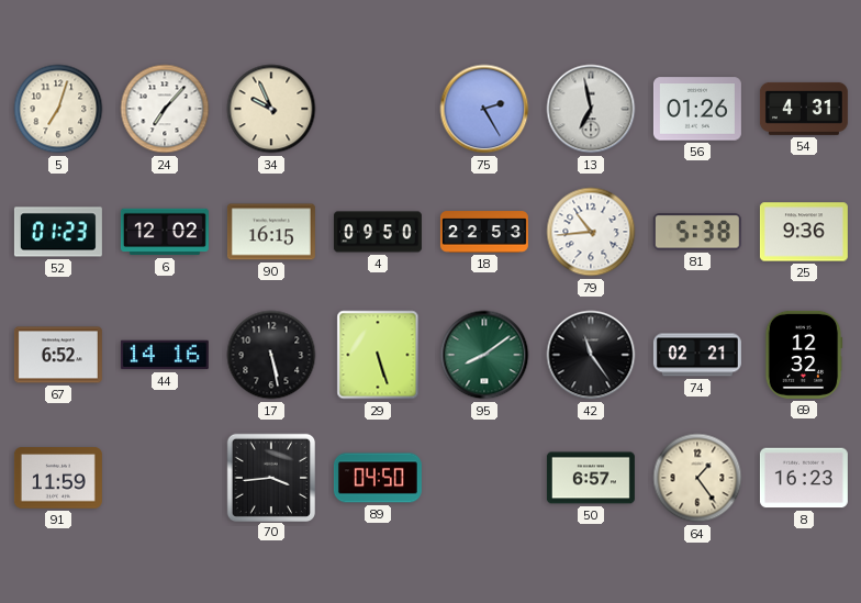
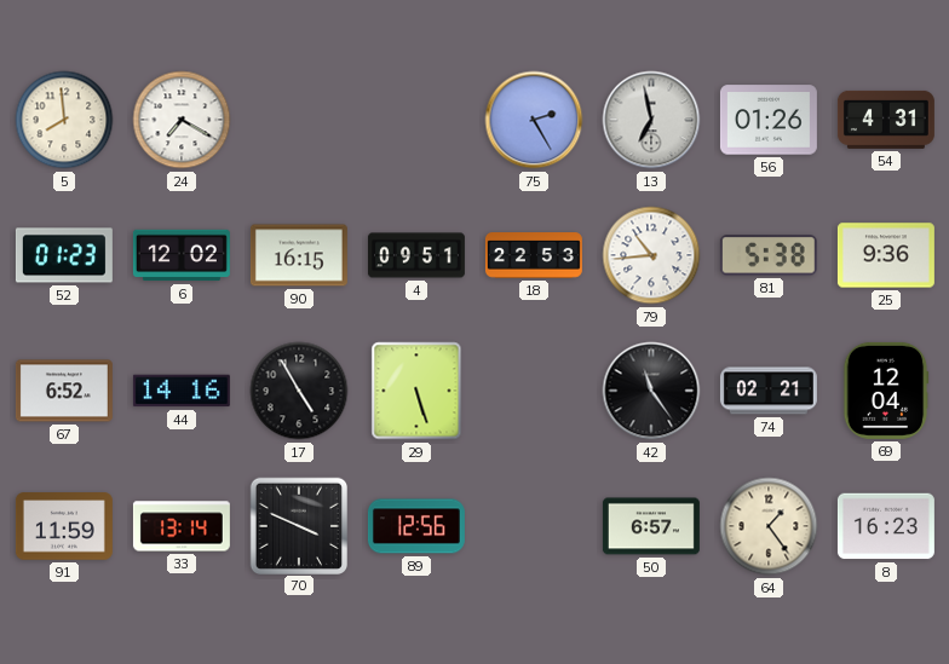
5: 7:03 -> 7:59 (64, 120)
24: 7:07 -> 7:20 (182, 120)
34: 9:56 -> none (271, 109)
4: 09:50 -> 09:51 (416, 255)
17: 5:28 -> 4:55 (299, 391)
95: 8:09 -> none (484, 355)
69: 12:32 -> 12:04 (886, 391)
33: none -> 13:14 (182, 526)
70: 3:44 -> 3:49 (298, 525)
89: 04:50 -> 12:56 (416, 526)
